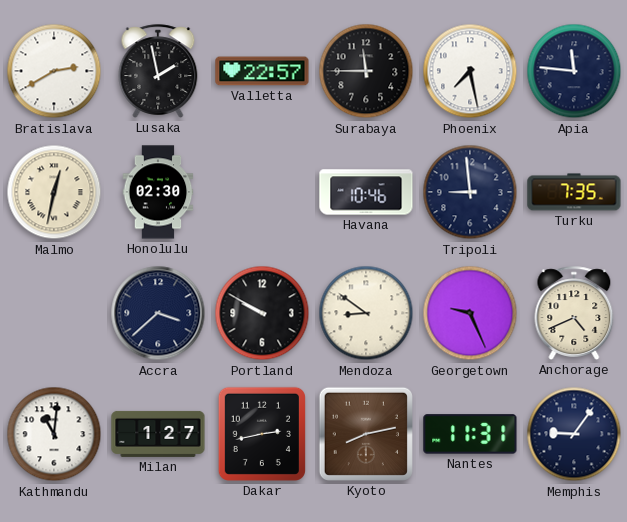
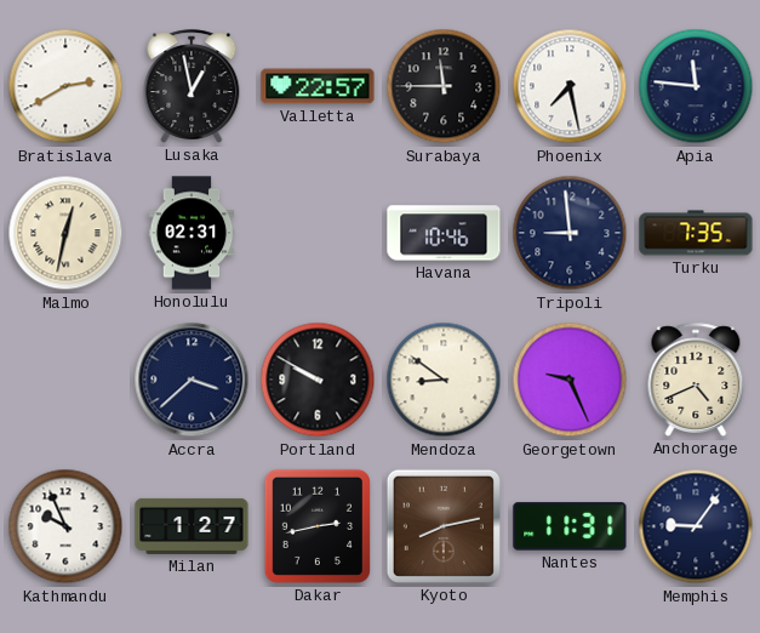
Lusaka: 1:58 -> 12:58 (192, 86)
Honolulu: 02:30 -> 02:31 (192, 233)
Kathmandu: 11:01 -> 9:56 (65, 526)
